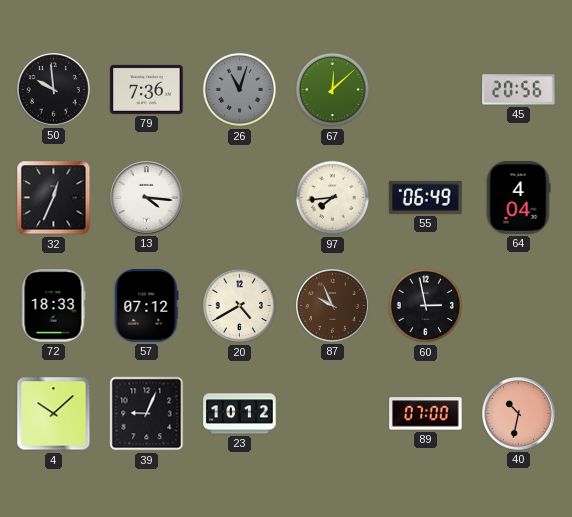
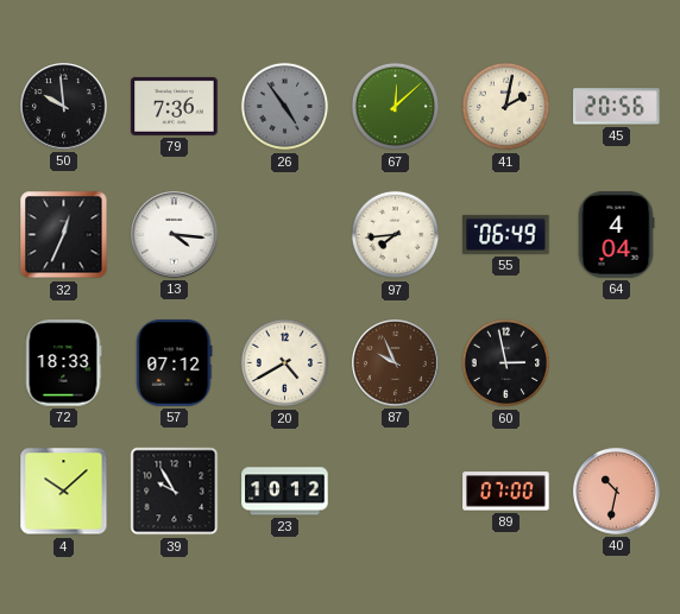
26: 11:03 -> 4:54 (285, 107)
41: none -> 2:02 (506, 107)
39: 9:04 -> 9:55 (175, 492)
